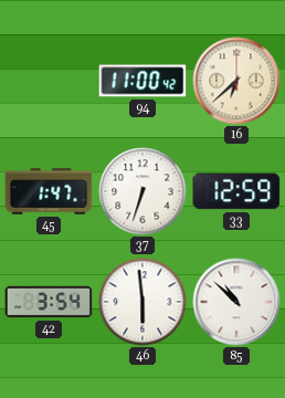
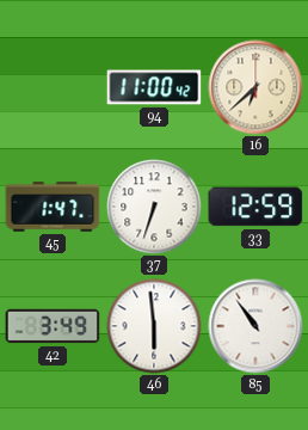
42: 3:54 -> 3:49 (53, 326)
85: 10:52 -> 10:54 (255, 326)
